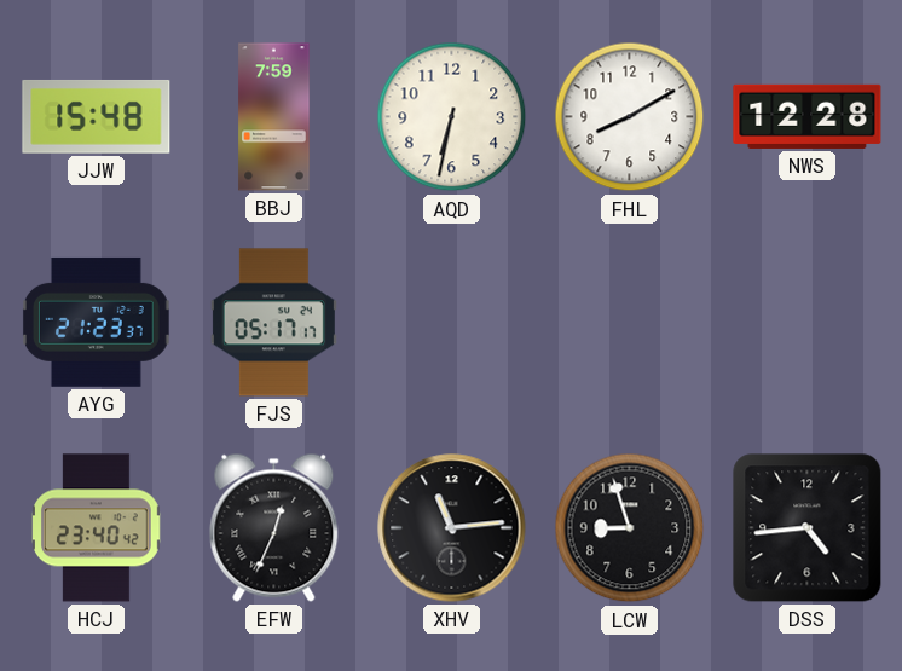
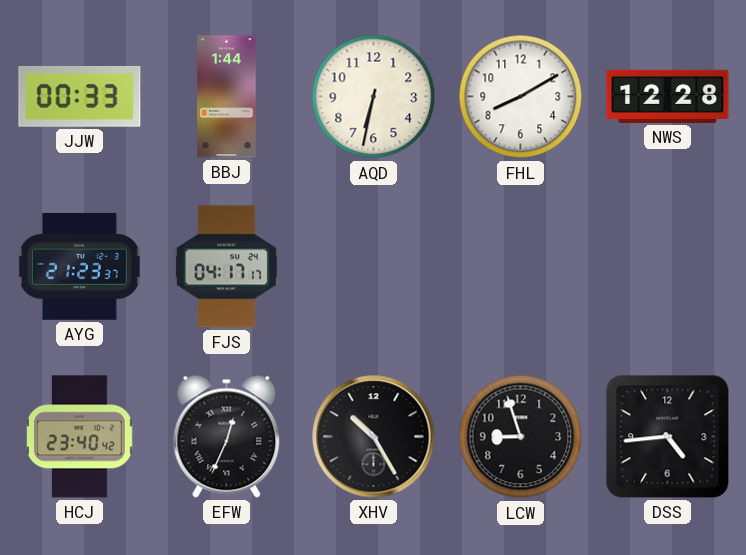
JJW: 15:48 -> 00:33 (80, 97)
BBJ: 7:59 -> 1:44 (227, 97)
FJS: 05:17 -> 04:17 (226, 267)
XHV: 11:14 -> 10:25 (374, 437)
